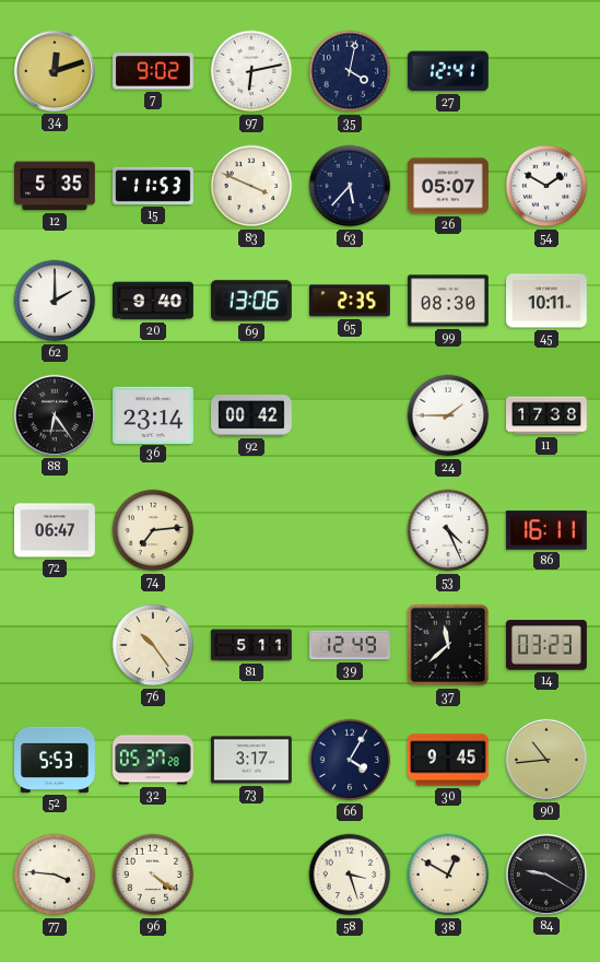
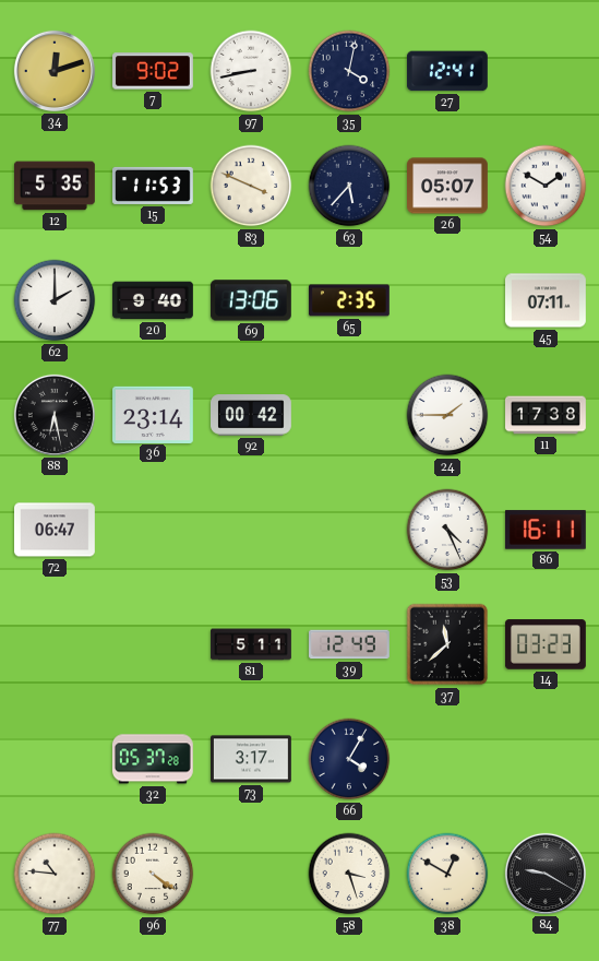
97: 6:13 -> 8:43 (251, 71)
99: 08:30 -> none (449, 301)
45: 10:11 -> 07:11 (547, 300)
88: 6:24 -> 6:28 (55, 415)
74: 7:14 -> none (153, 530)
76: 10:24 -> none (153, 645)
52: 5:53 -> none (56, 760)
30: 9:45 -> none (448, 760)
90: 10:44 -> none (546, 760)
77: 3:46 -> 10:46 (55, 874)
